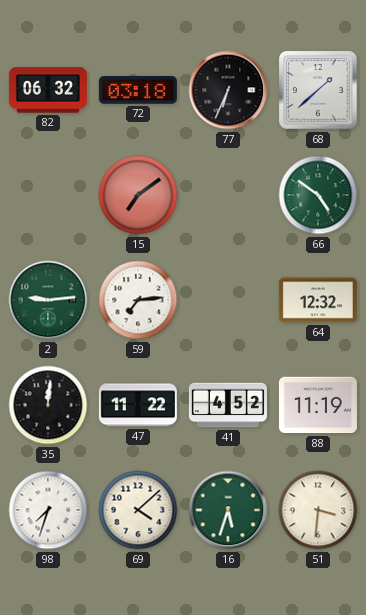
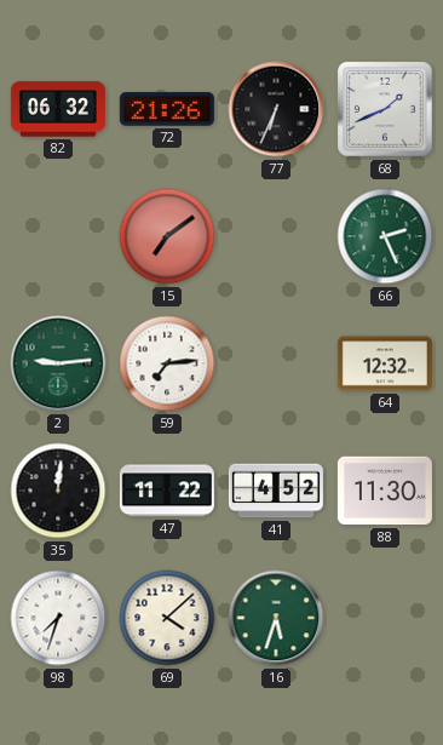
72: 03:18 -> 21:26 (167, 109)
68: 1:38 -> 1:41 (385, 109)
66: 4:51 -> 2:26 (385, 236)
88: 11:19 -> 11:30 (385, 491)
51: 3:31 -> none (318, 510)
